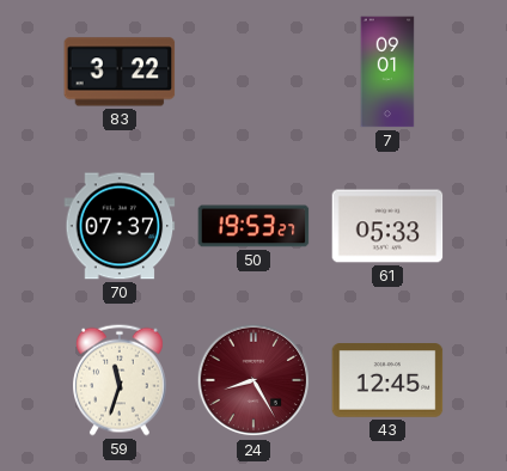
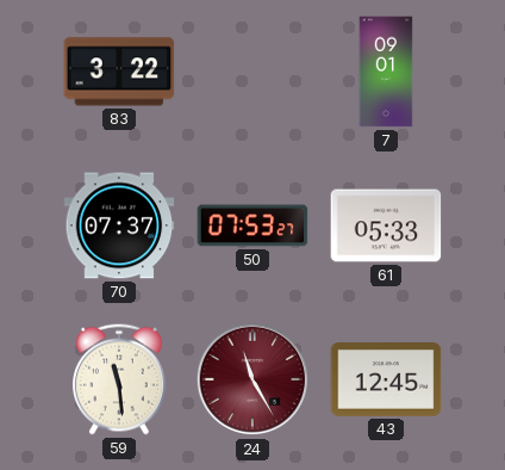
50: 19:53 -> 07:53 (253, 225)
59: 11:33 -> 11:29 (120, 379)
24: 8:25 -> 11:25 (253, 379)
